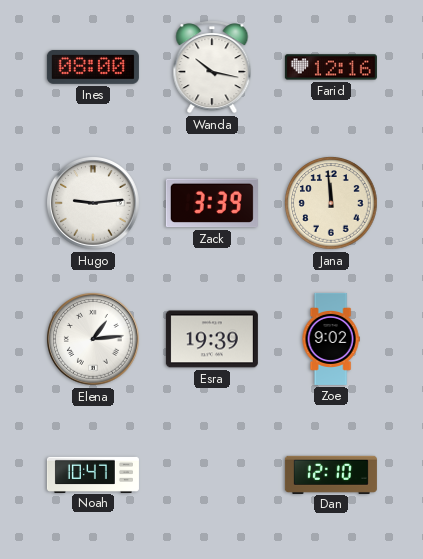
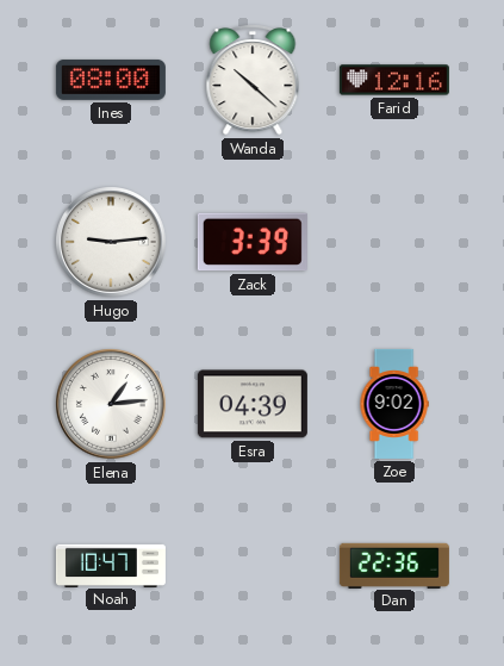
Wanda: 10:17 -> 10:22 (253, 80)
Jana: 11:59 -> none (331, 203)
Esra: 19:39 -> 04:39 (253, 404)
Dan: 12:10 -> 22:36 (394, 565)
